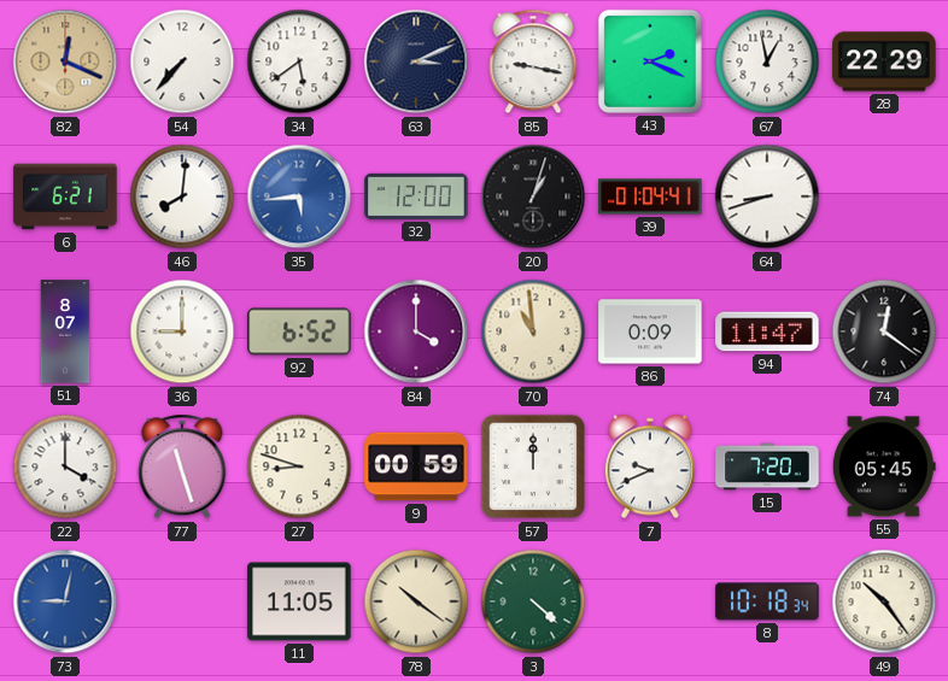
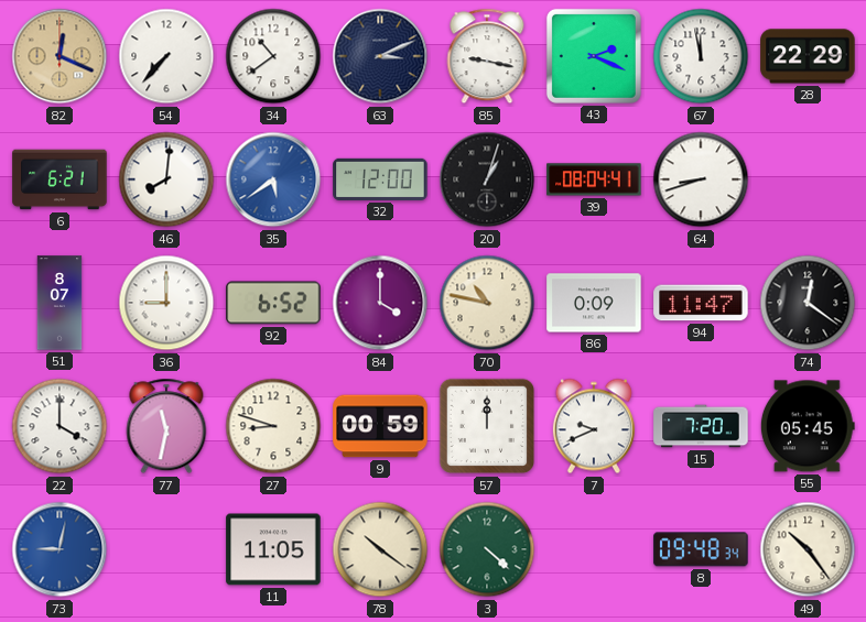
34: 5:39 -> 10:39 (273, 56)
67: 12:58 -> 11:58 (701, 56)
35: 5:44 -> 5:39 (273, 179)
39: 01:04 -> 08:04 (594, 179)
70: 10:59 -> 10:47 (487, 303)
77: 11:27 -> 11:32 (166, 426)
8: 10:18 -> 09:48 (701, 549)
